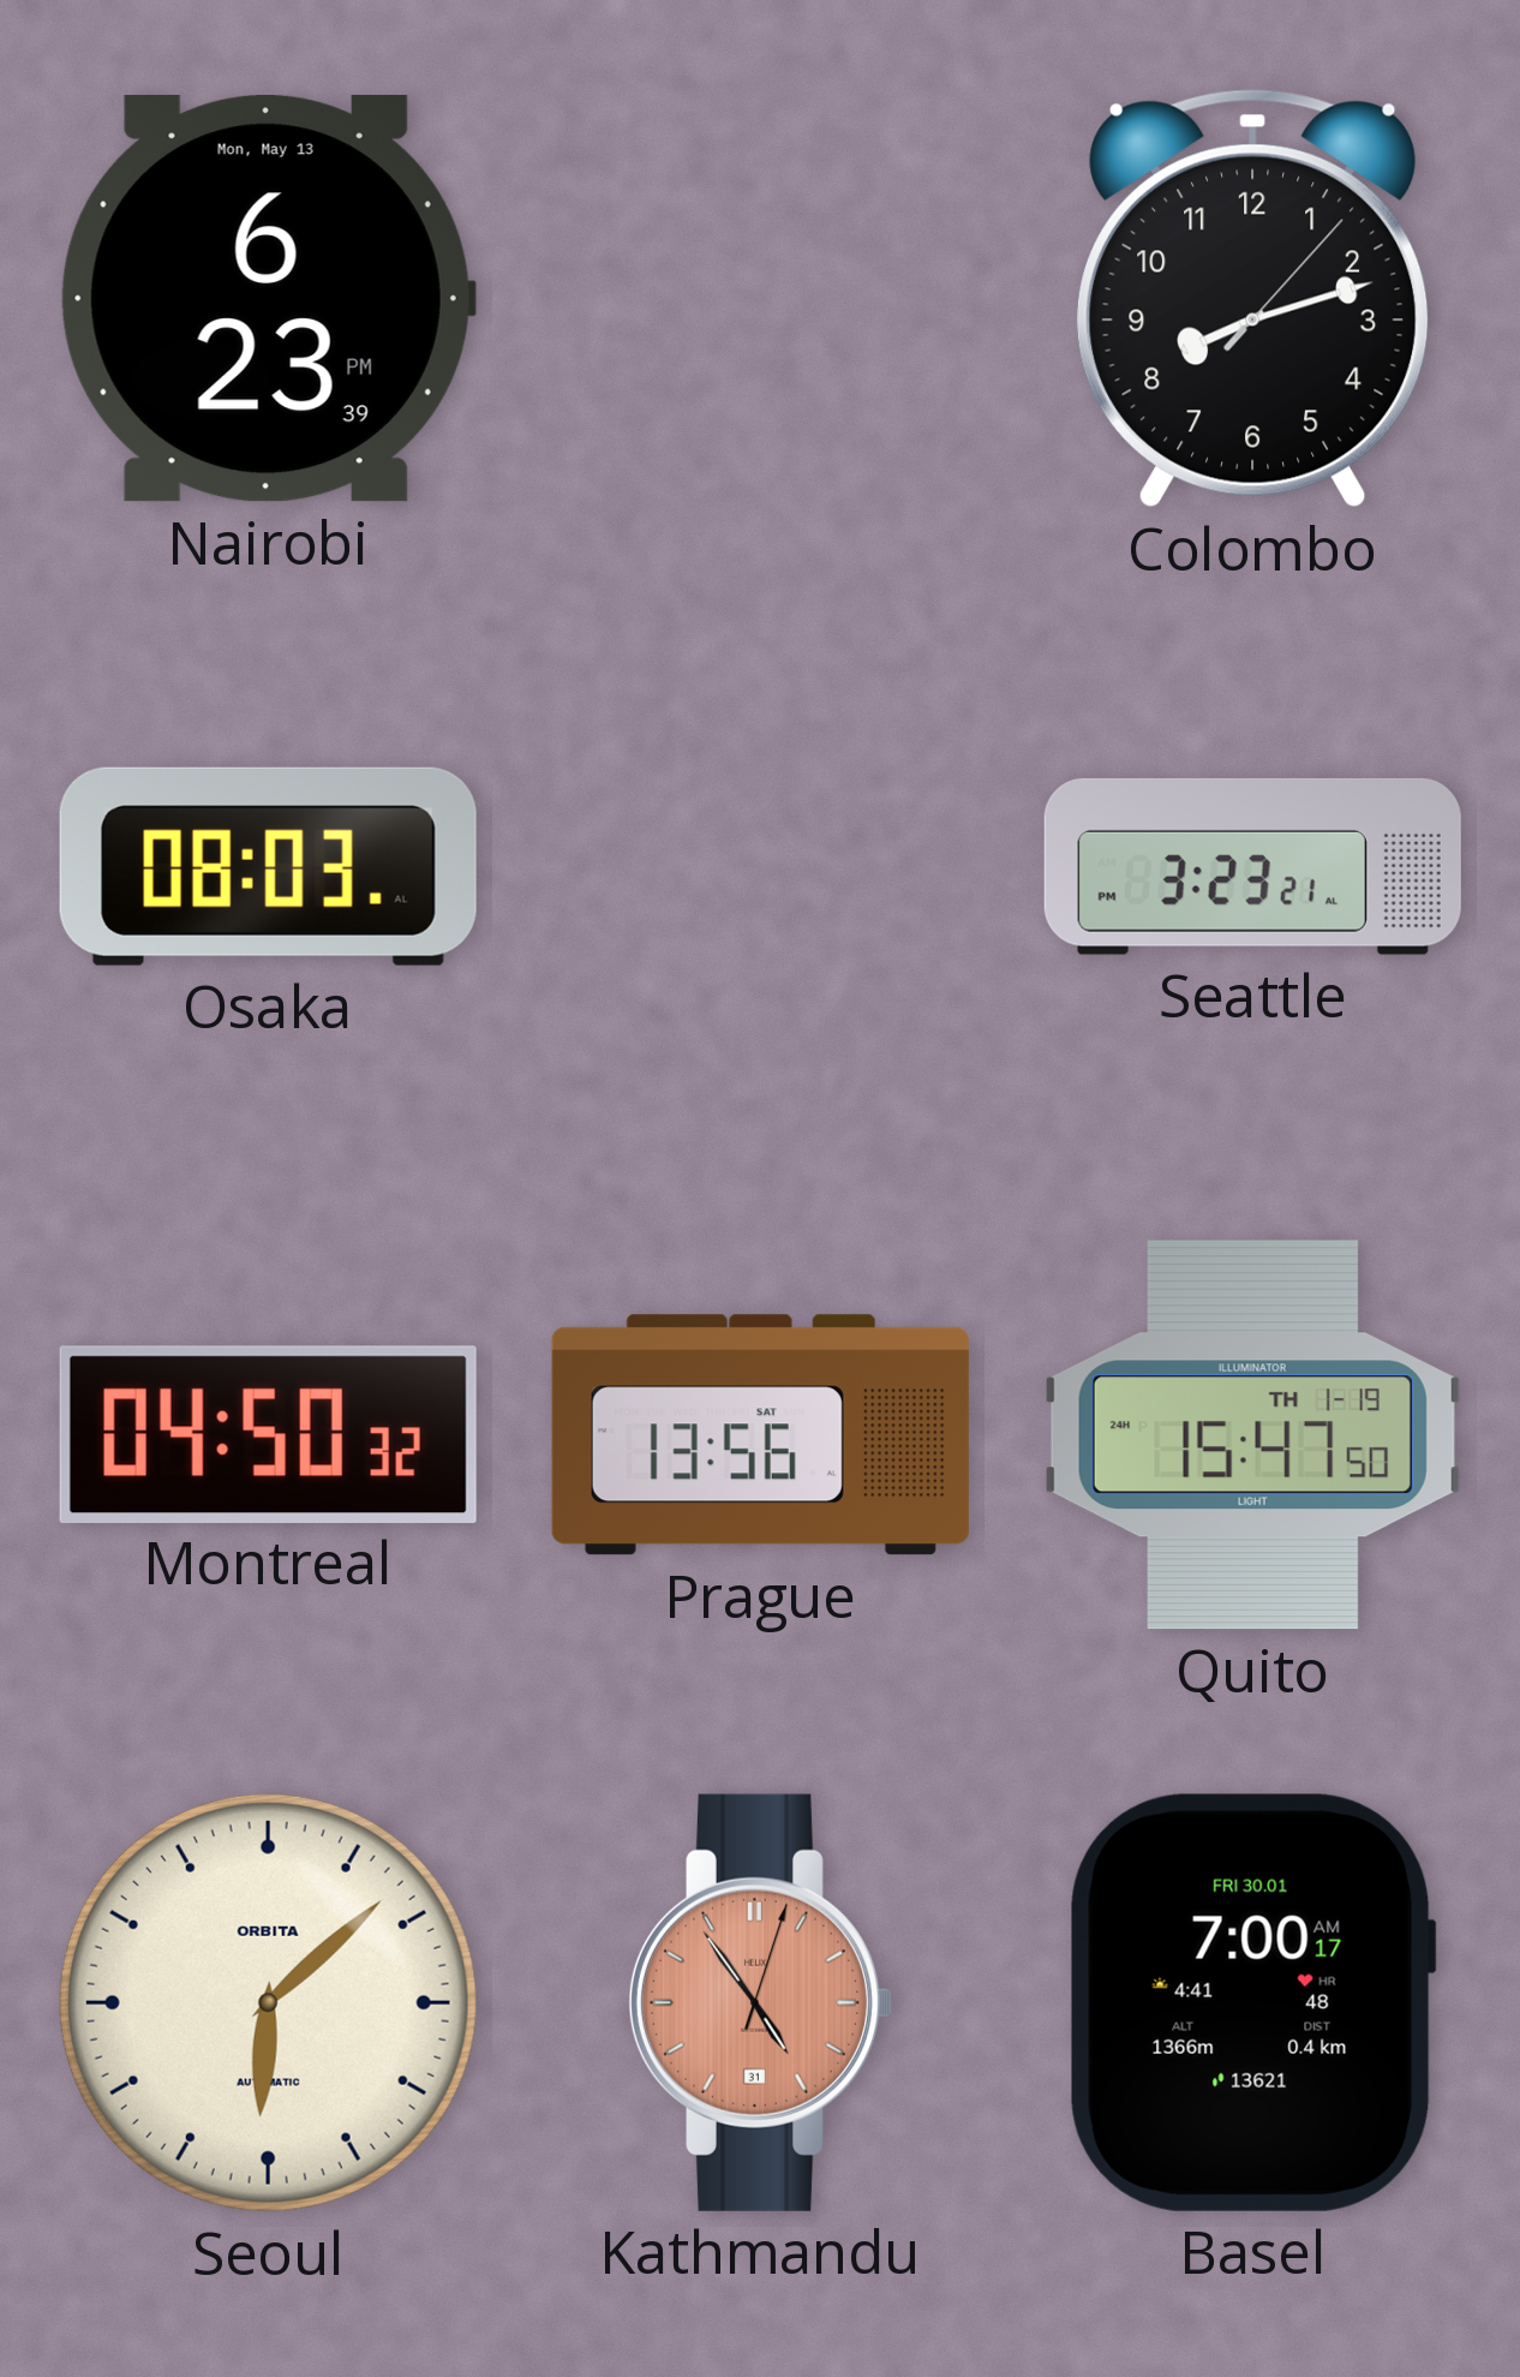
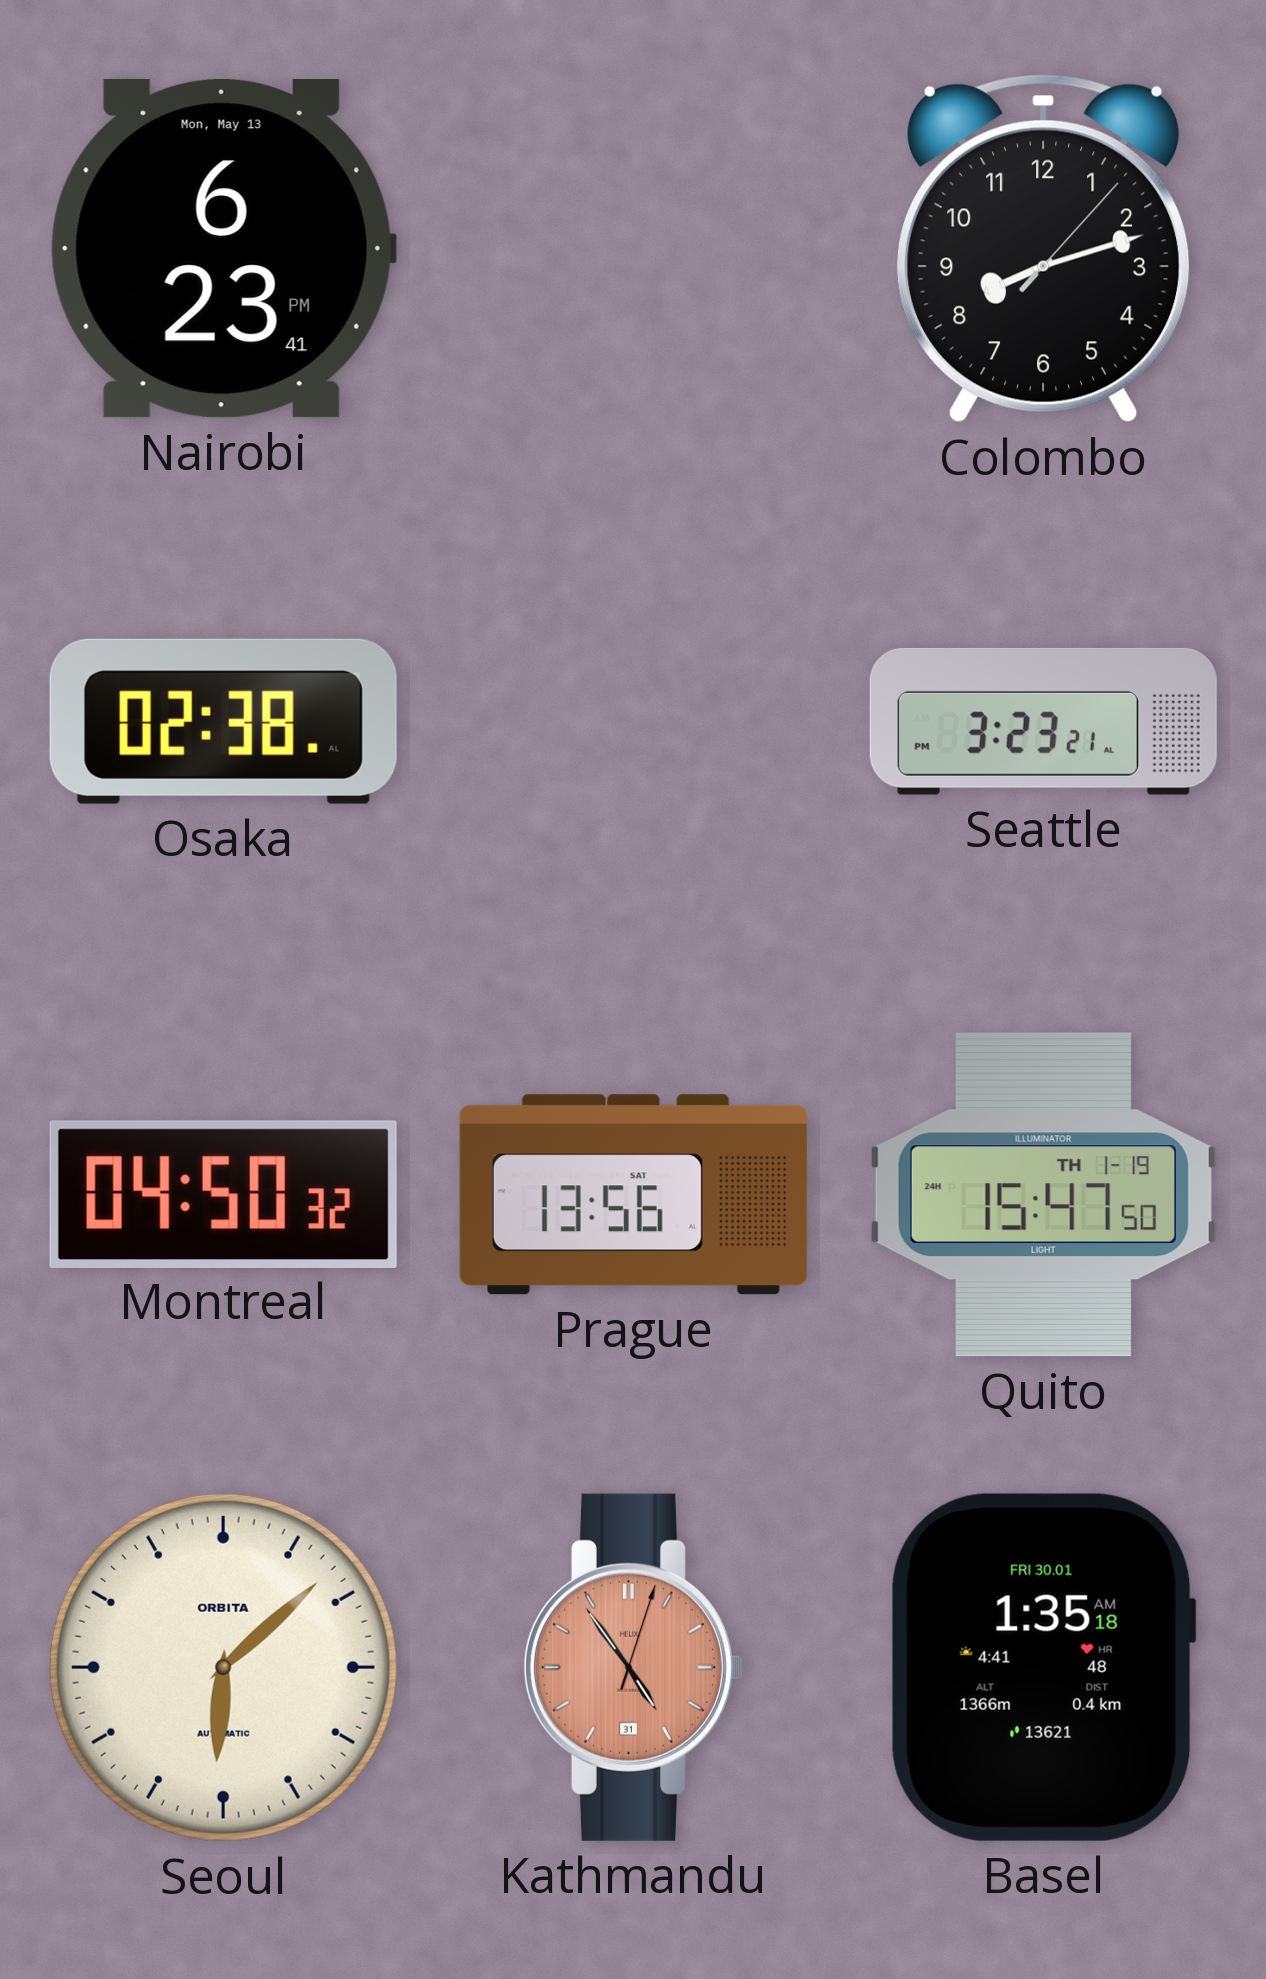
Nairobi: 6:23:39 PM -> 6:23:41 PM (223, 249)
Osaka: 08:03 -> 02:38 (223, 721)
Basel: 7:00 -> 1:35 (1043, 1667)
